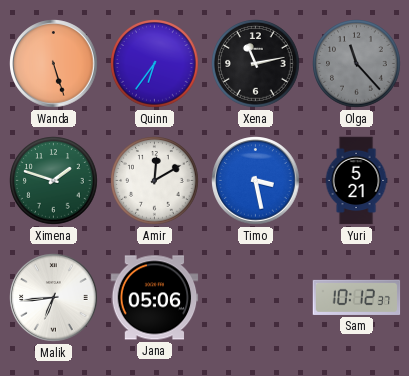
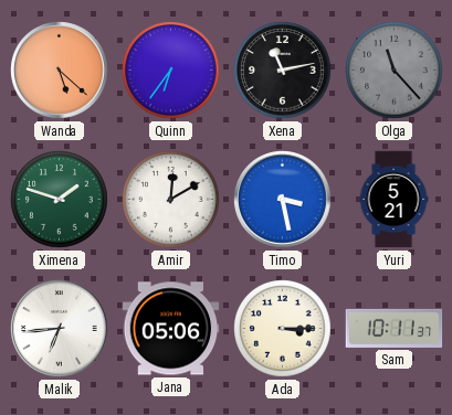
Wanda: 5:27 -> 5:22 (60, 71)
Ada: none -> 3:15 (283, 329)
Sam: 10:12 -> 10:11 (395, 328)
